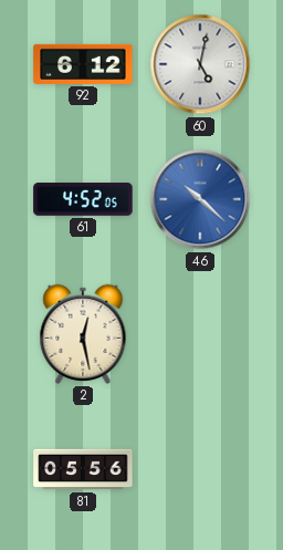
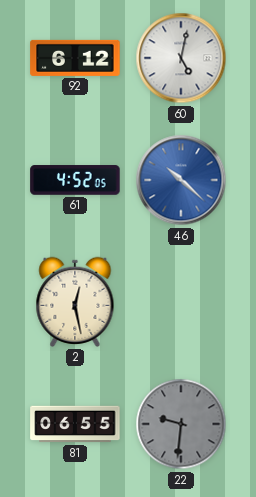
81: 05:56 -> 06:55 (75, 424)
22: none -> 9:31 (181, 424)
